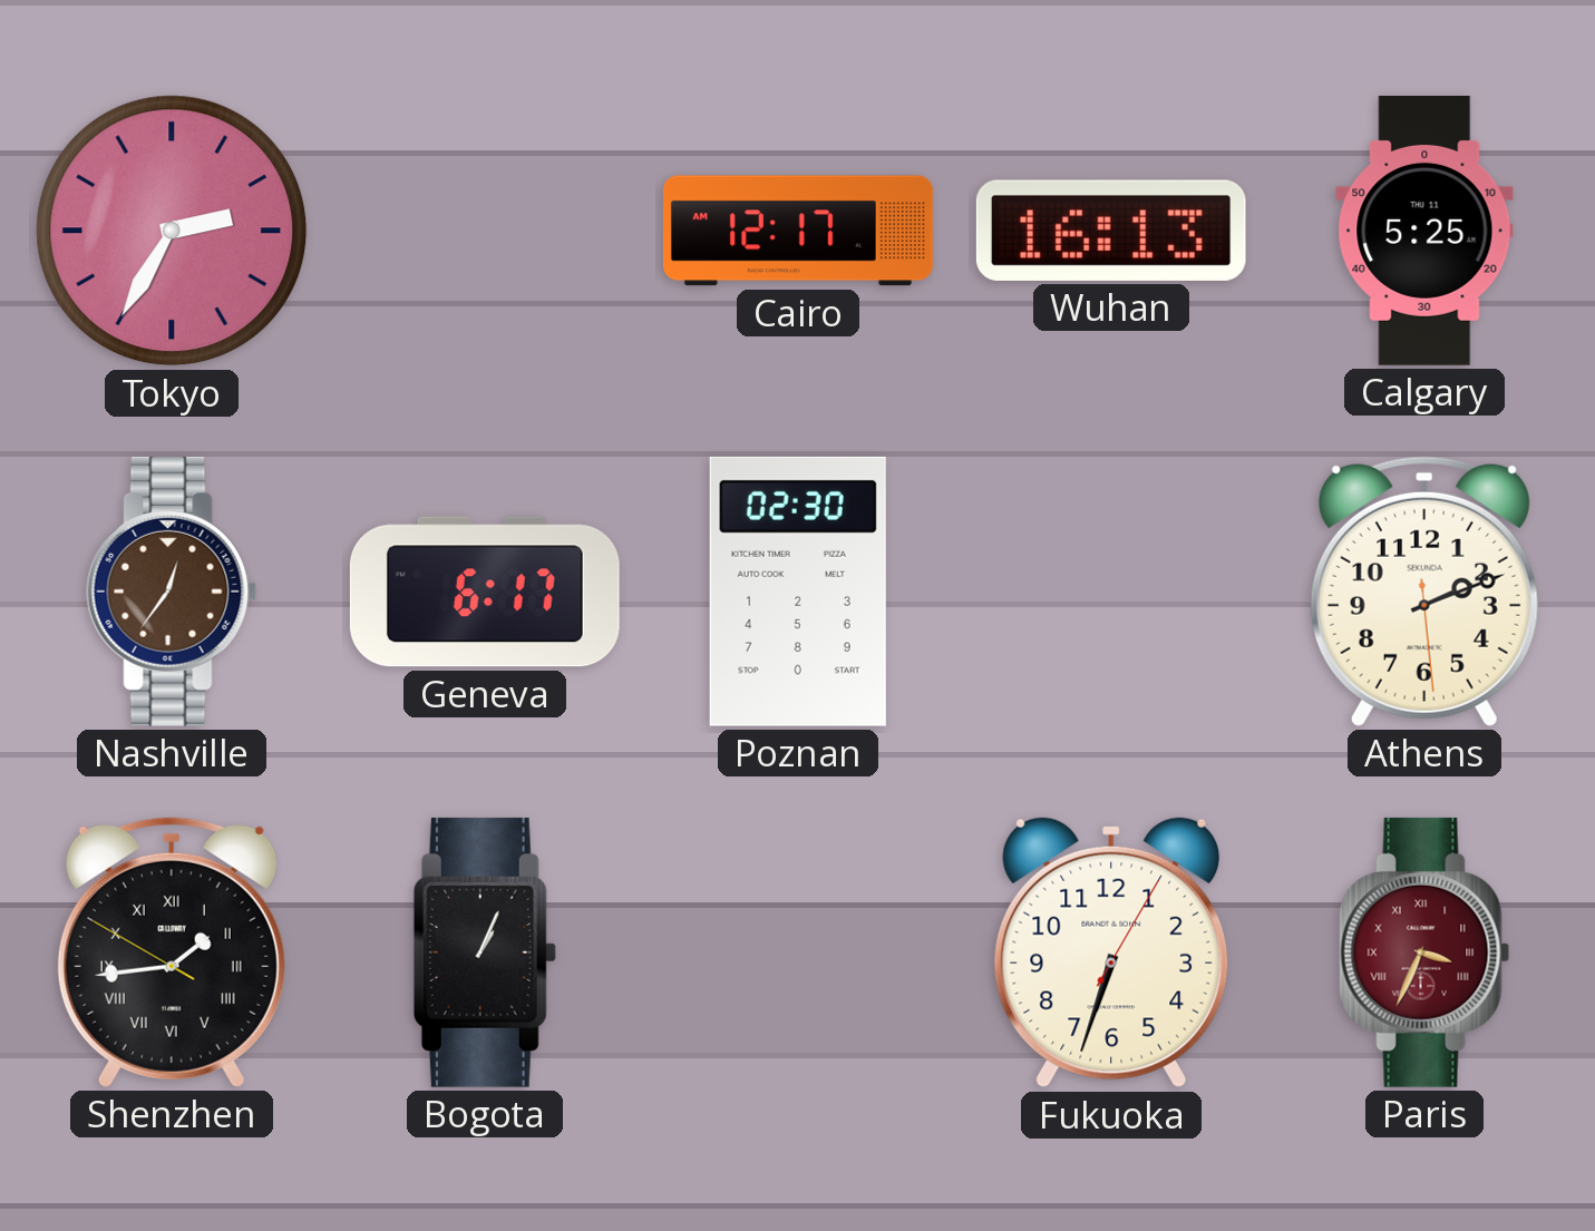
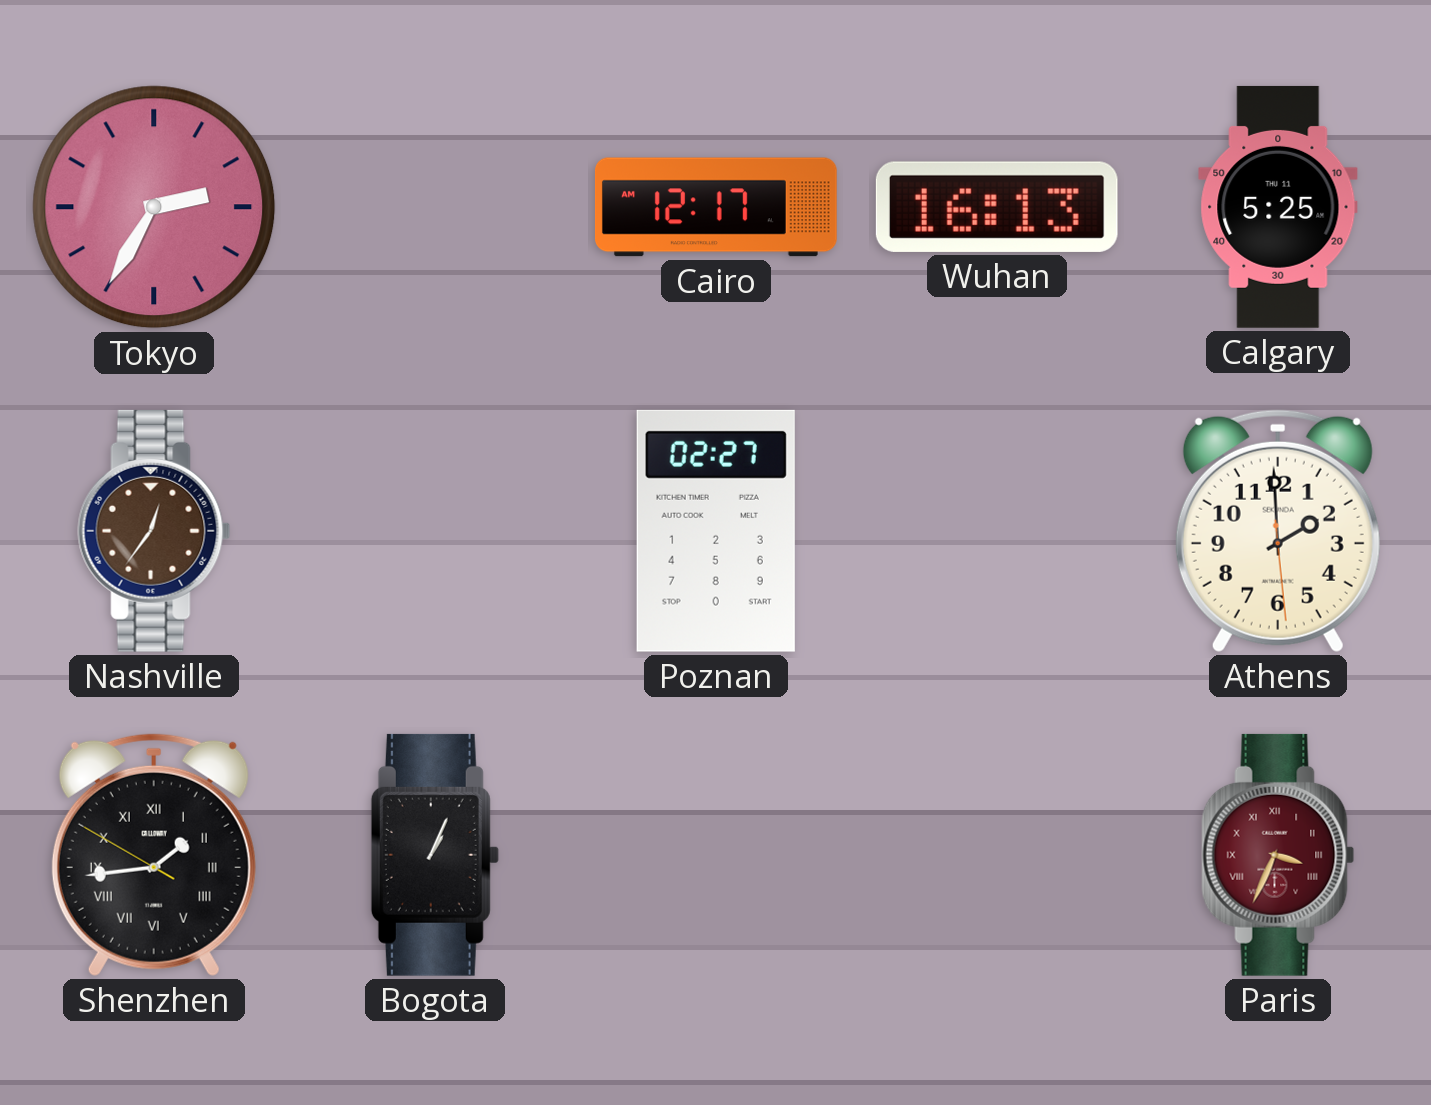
Geneva: 6:17 -> none (485, 592)
Poznan: 02:30 -> 02:27 (716, 531)
Athens: 2:11 -> 1:59 (1278, 531)
Fukuoka: 6:33 -> none (1111, 952)
